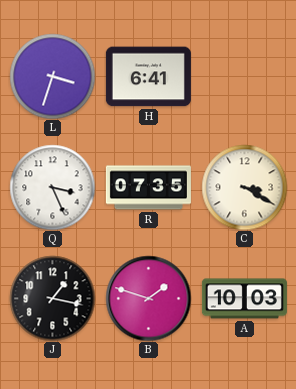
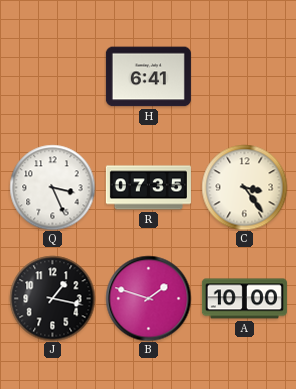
L: 3:33 -> none (52, 76)
C: 3:20 -> 3:24 (244, 187)
A: 10:03 -> 10:00 (244, 299)
